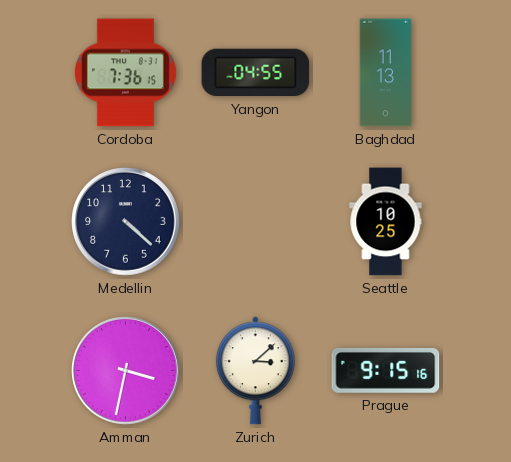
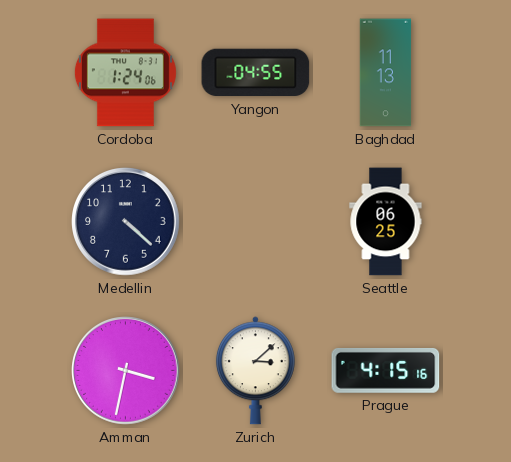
Cordoba: 7:36 -> 1:24 (125, 73)
Seattle: 10:25 -> 06:25 (386, 222)
Prague: 9:15 -> 4:15 (386, 370)
